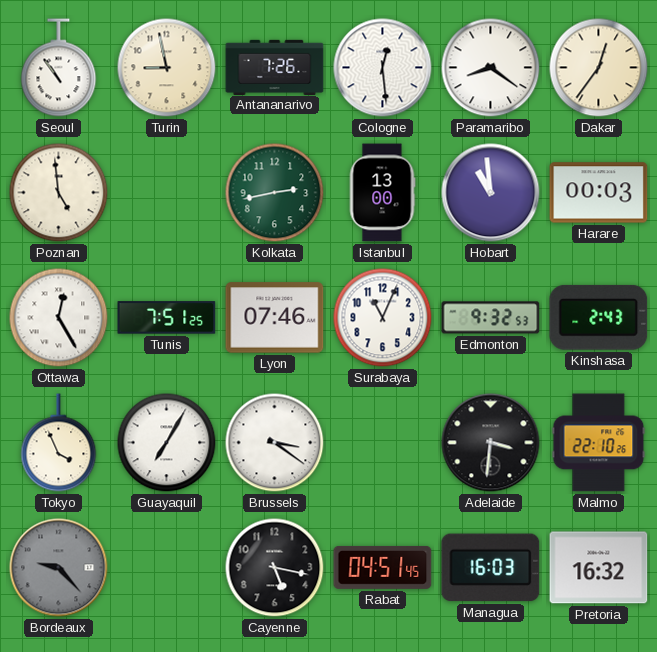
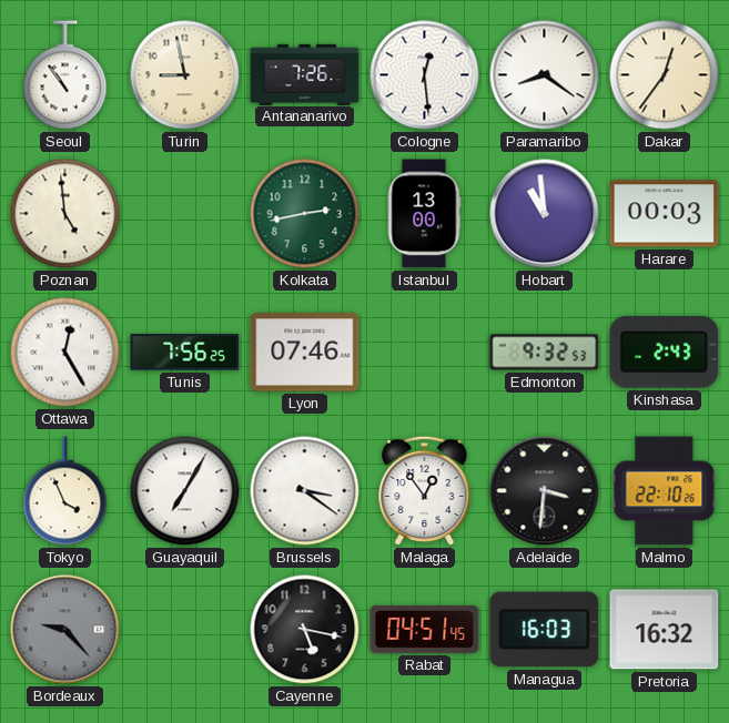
Tunis: 7:51 -> 7:56 (185, 353)
Surabaya: 11:04 -> none (383, 318)
Malaga: none -> 12:54 (425, 491)
